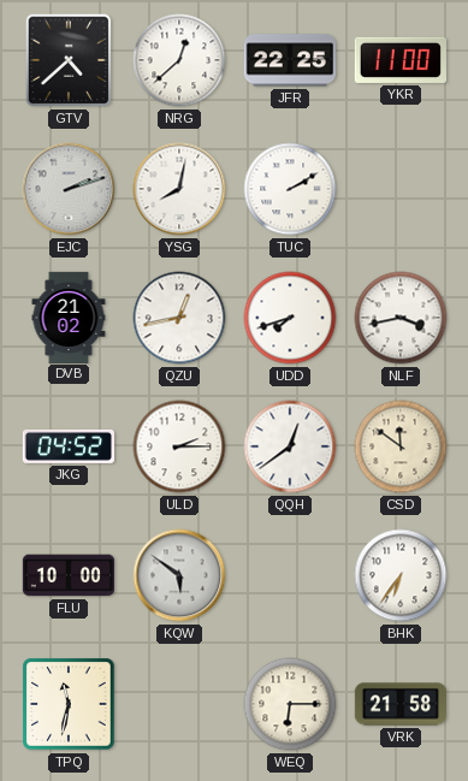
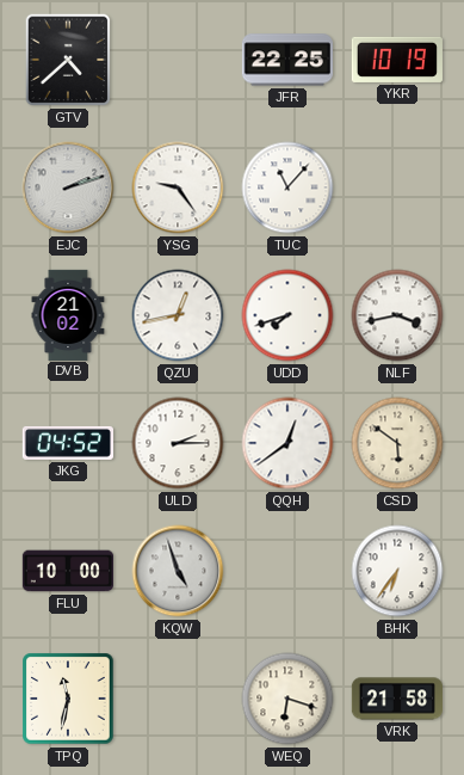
NRG: 12:38 -> none (179, 60)
YKR: 11:00 -> 10:19 (397, 60)
YSG: 8:02 -> 9:24 (178, 187)
TUC: 2:10 -> 11:07 (287, 187)
CSD: 11:51 -> 5:51 (397, 443)
KQW: 5:51 -> 4:57 (178, 571)
WEQ: 6:15 -> 6:18 (287, 699)
